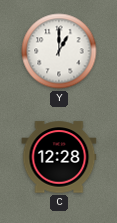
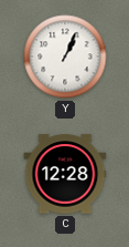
Y: 1:00 -> 1:04 (65, 56)
